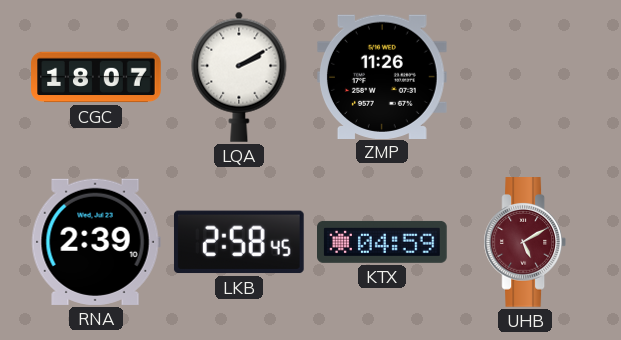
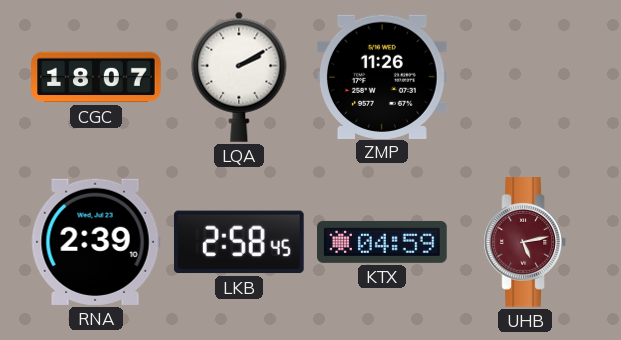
UHB: 5:10 -> 5:13 (524, 243)
